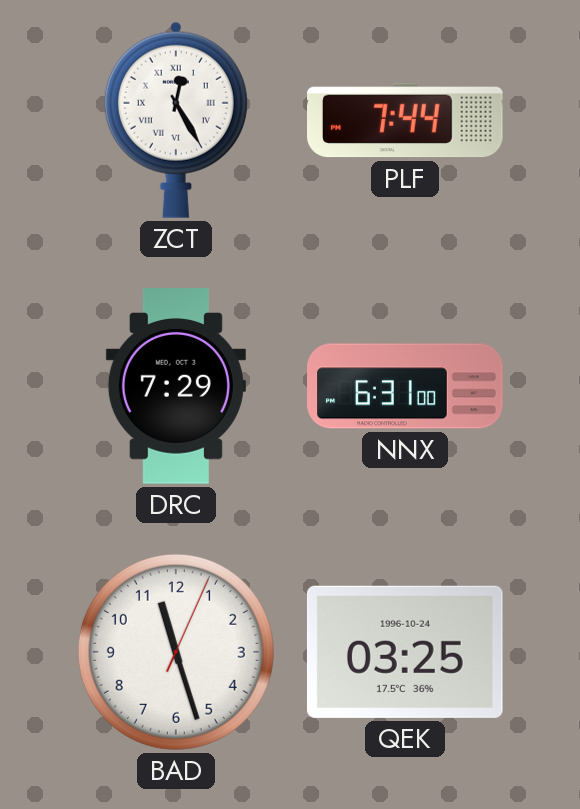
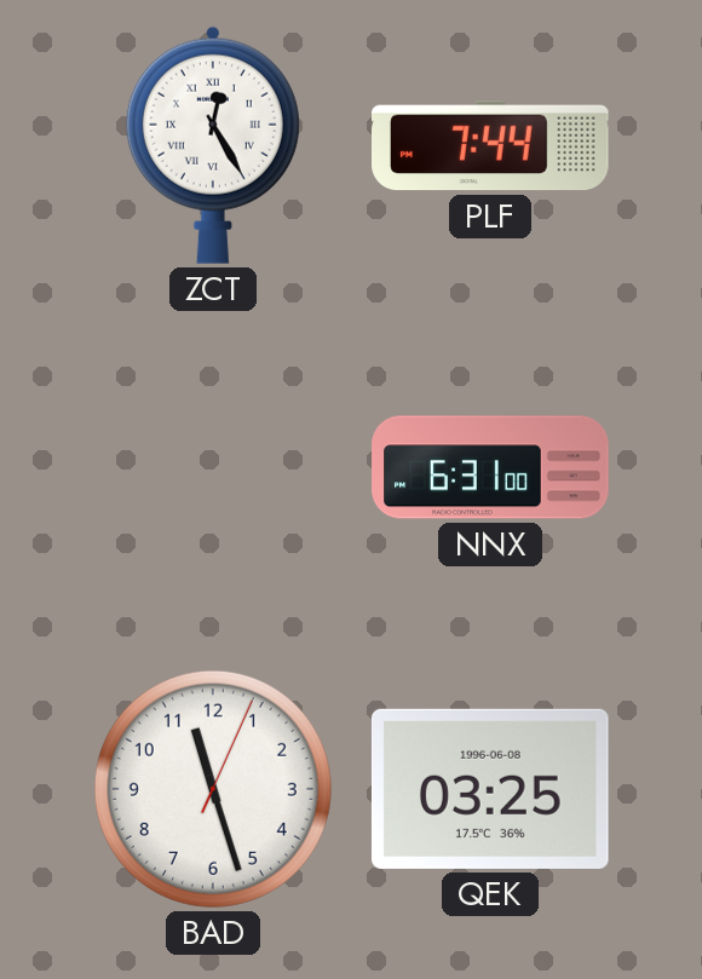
DRC: 7:29 -> none (176, 386)
QEK date: 1996-10-24 -> 1996-06-08 (490, 789)
